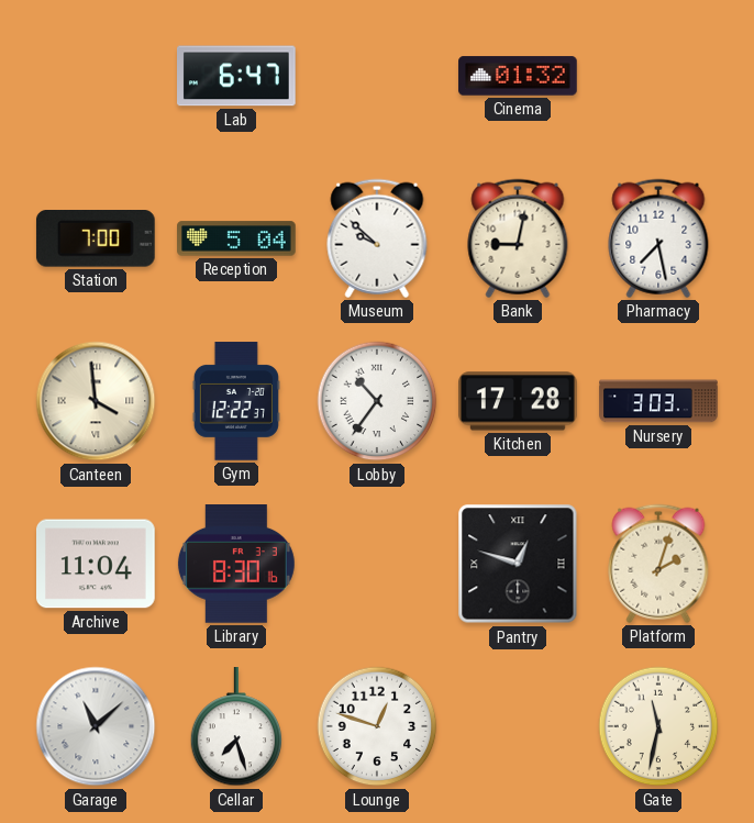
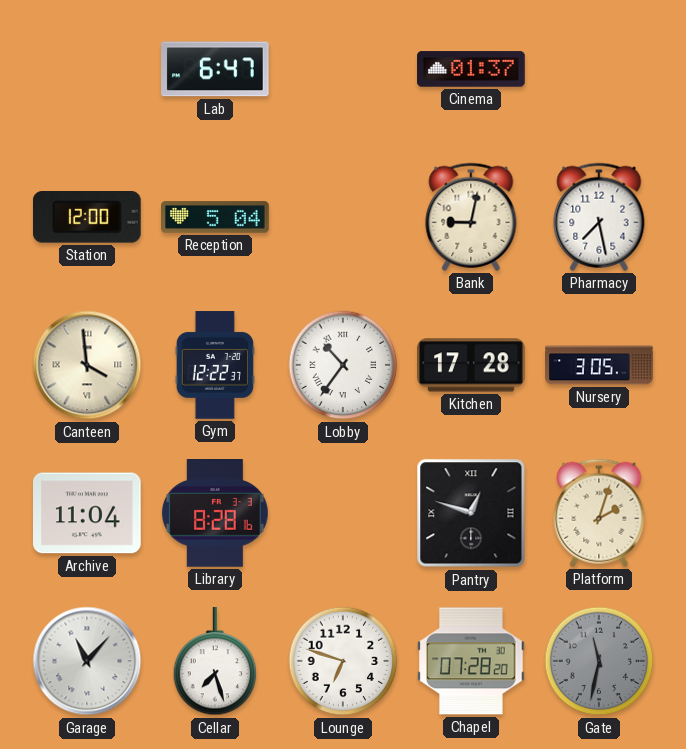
Cinema: 01:32 -> 01:37 (471, 69)
Station: 7:00 -> 12:00 (87, 218)
Museum: 9:52 -> none (377, 238)
Nursery: 3:03 -> 3:05 (599, 365)
Library: 8:30 -> 8:28 (215, 514)
Garage: 11:08 -> 11:07 (87, 661)
Lounge: 12:48 -> 6:48 (343, 661)
Chapel: none -> 07:28 (472, 661)
Gate dial: cream -> grey (599, 661)
